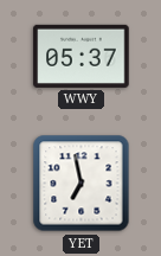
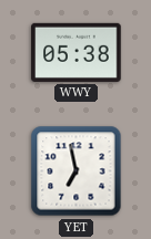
WWY: 05:37 -> 05:38 (77, 52)
